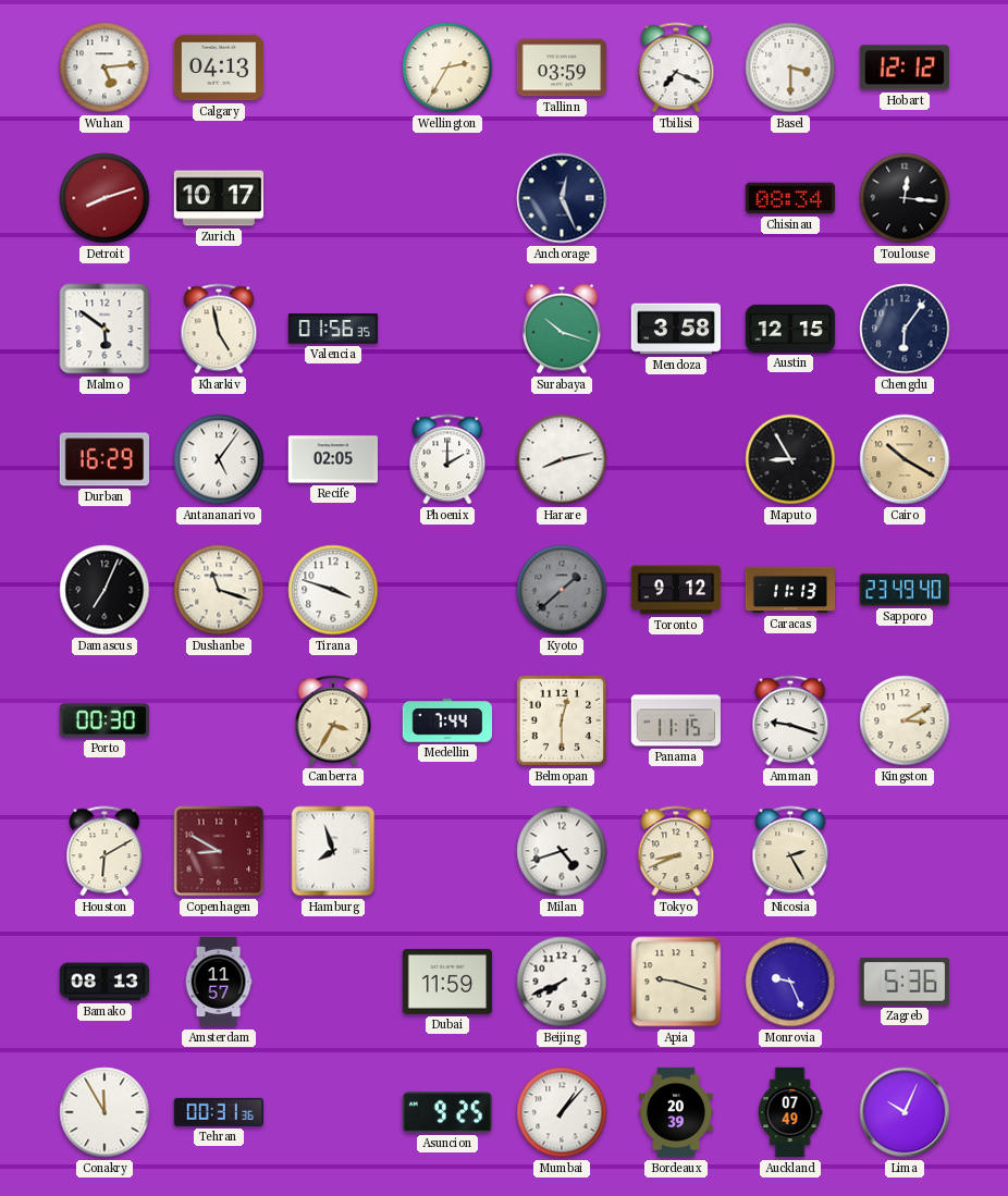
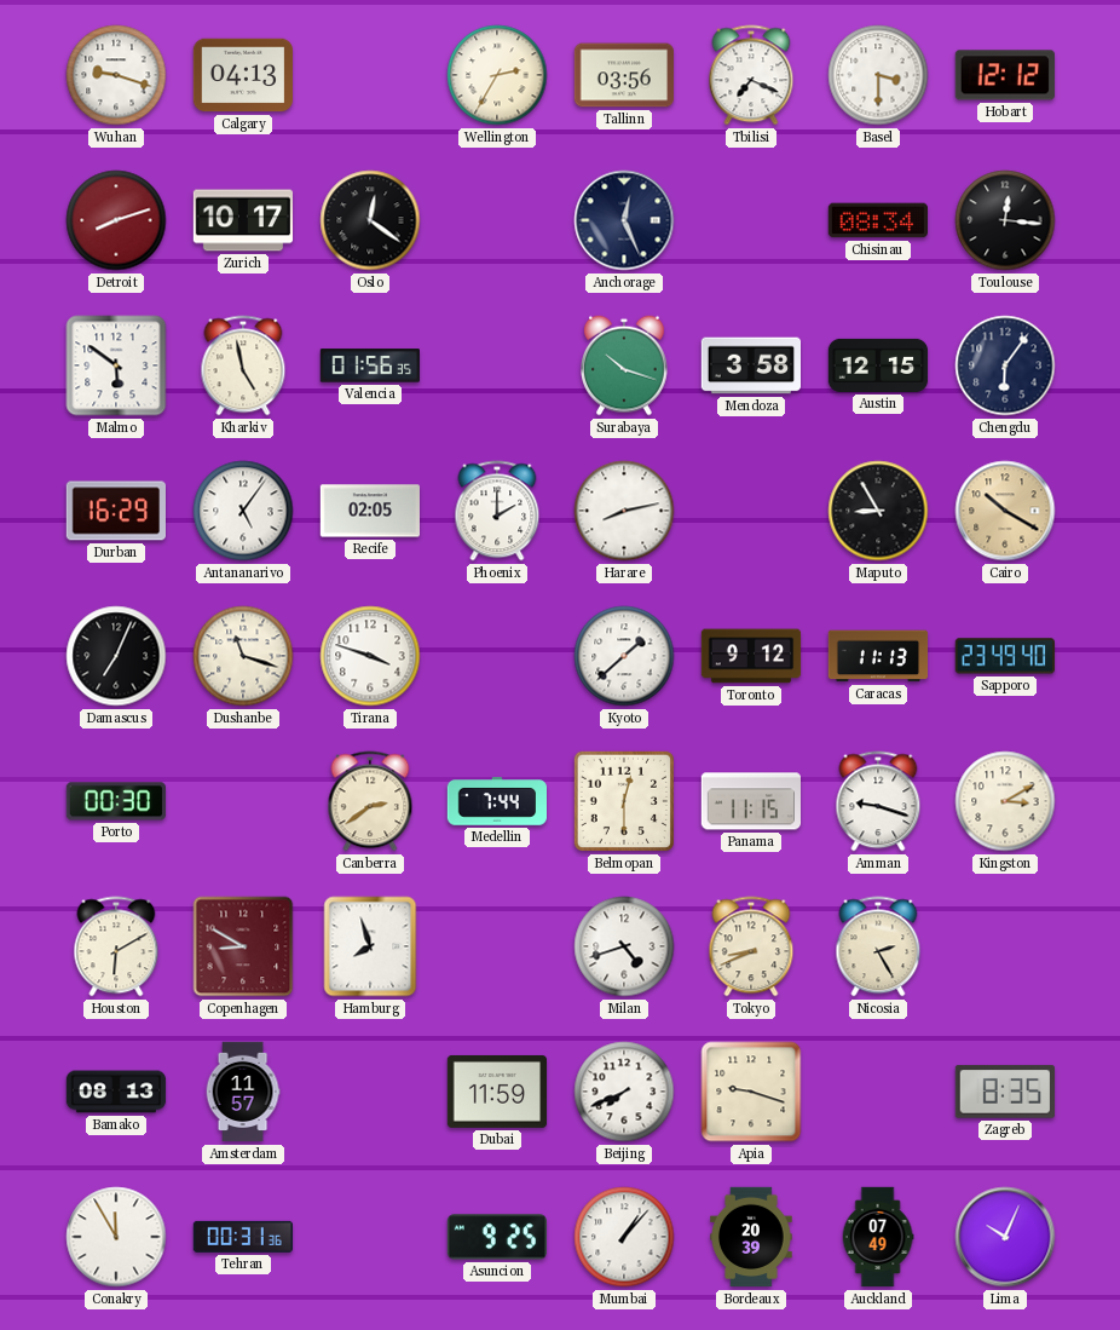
Wuhan: 5:14 -> 9:18 (116, 75)
Tallinn: 03:59 -> 03:56 (624, 75)
Oslo: none -> 12:21 (370, 220)
Kyoto dial: grey -> white (624, 656)
Canberra: 3:35 -> 2:39 (370, 801)
Monrovia: 9:26 -> none (790, 982)
Zagreb: 5:36 -> 8:35 (1004, 1092)
